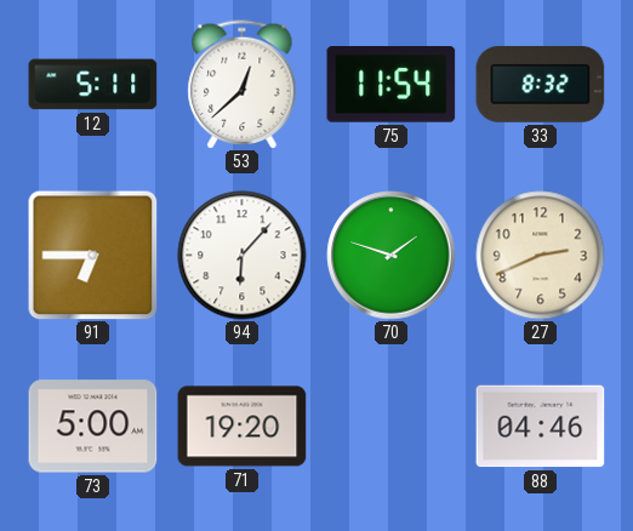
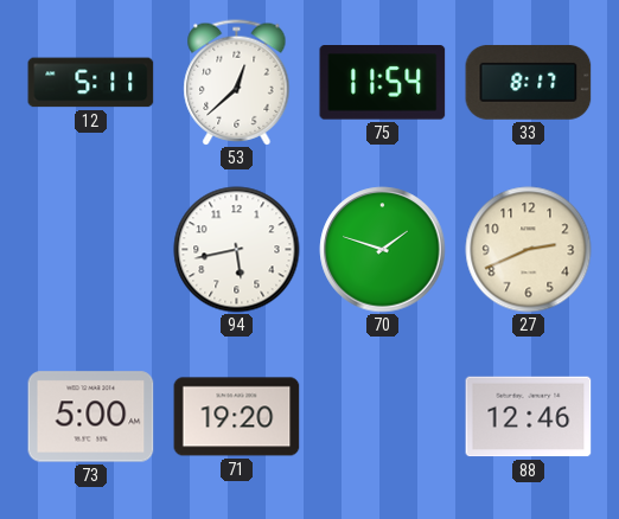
33: 8:32 -> 8:17 (529, 82)
91: 6:45 -> none (93, 256)
94: 6:07 -> 5:43 (237, 250)
88: 04:46 -> 12:46 (529, 417)
